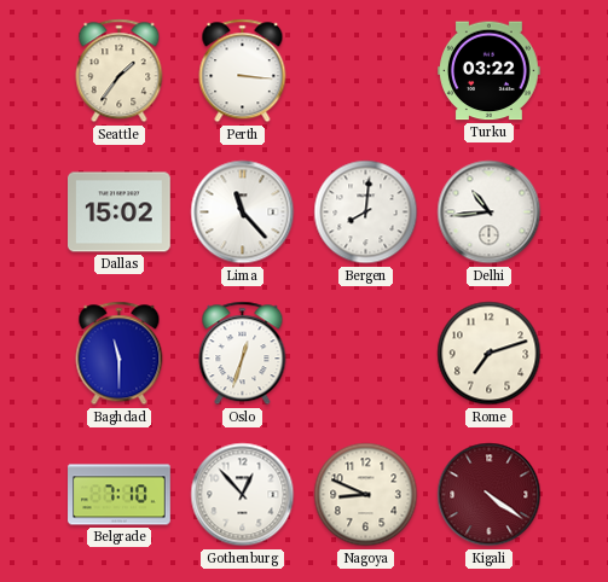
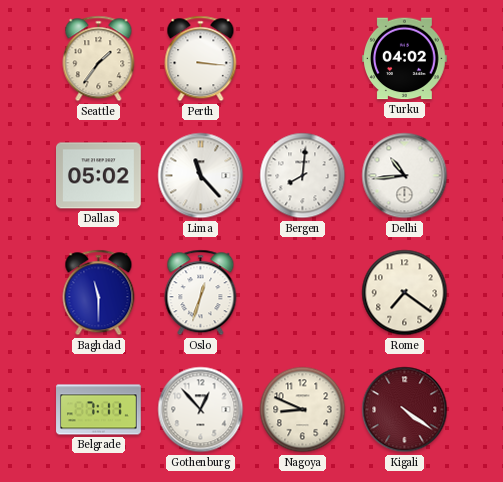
Turku: 03:22 -> 04:02 (405, 59)
Dallas: 15:02 -> 05:02 (99, 176)
Rome: 7:12 -> 7:21 (405, 293)
Belgrade: 7:10 -> 7:11 (99, 410)
